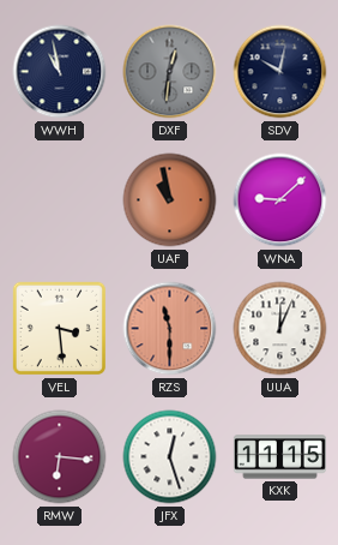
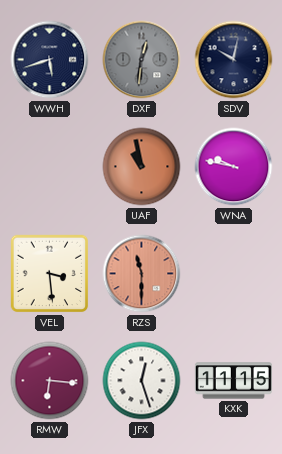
WWH: 10:58 -> 5:42 (50, 60)
WNA: 9:08 -> 9:47 (234, 167)
UUA: 12:04 -> none (280, 329)
